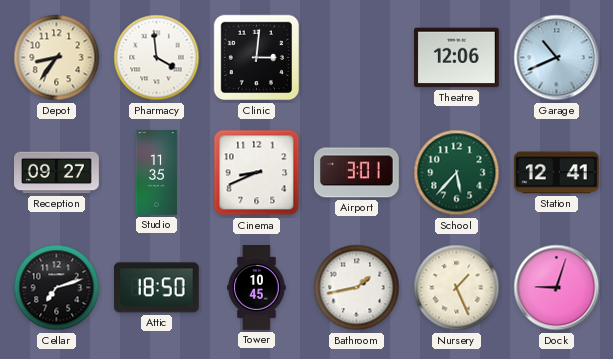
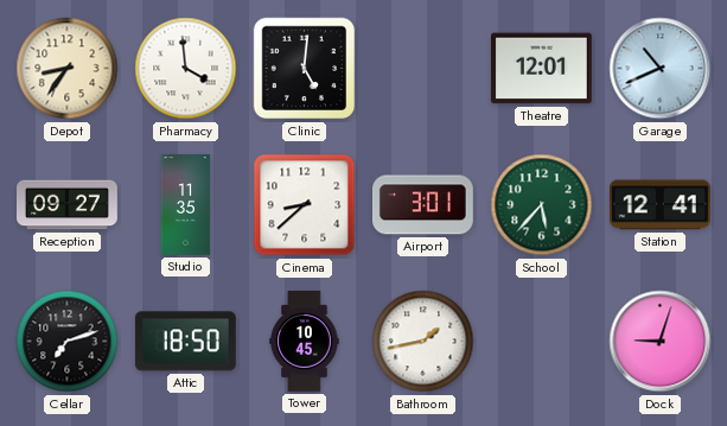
Clinic: 3:01 -> 5:01 (305, 69)
Theatre: 12:06 -> 12:01 (542, 69)
Cinema: 8:41 -> 8:38 (305, 205)
Nursery: 1:26 -> none (457, 288)
